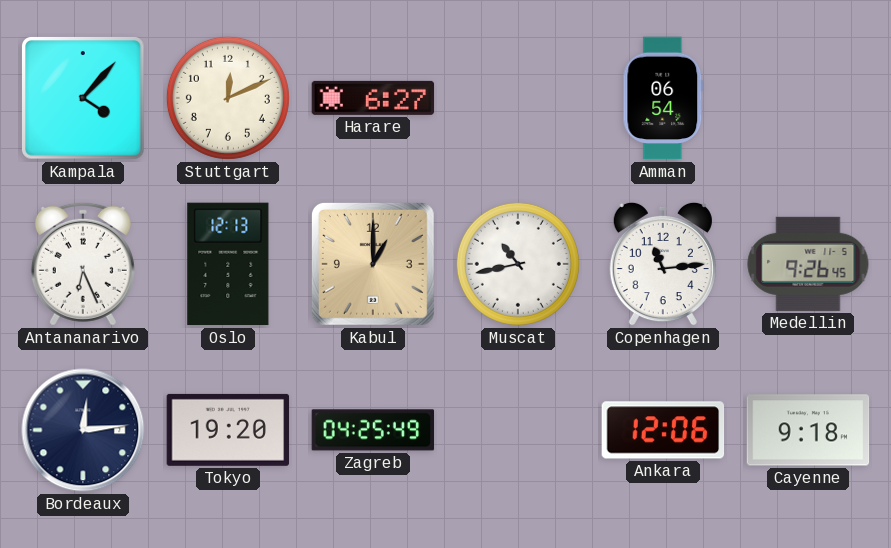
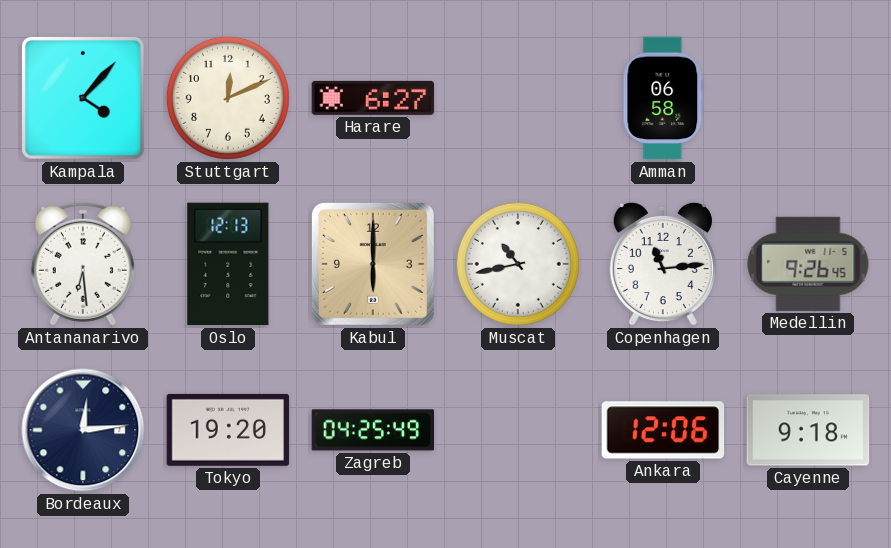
Amman: 06:54 -> 06:58 (663, 98)
Antananarivo: 6:26 -> 6:29 (83, 264)
Kabul: 1:00 -> 6:00 (373, 264)
